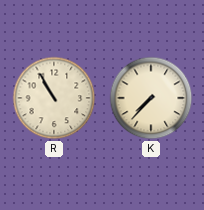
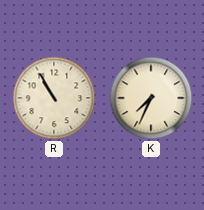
K: 7:37 -> 7:34 (151, 98)
